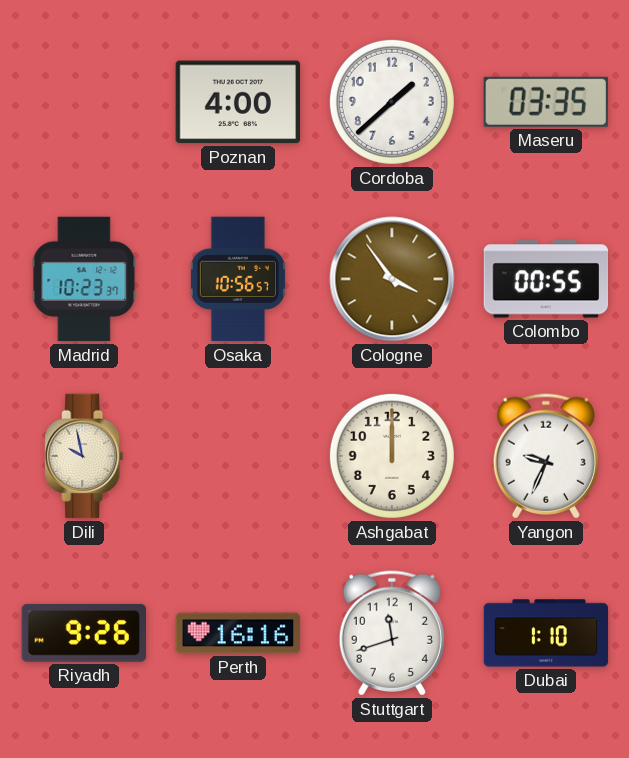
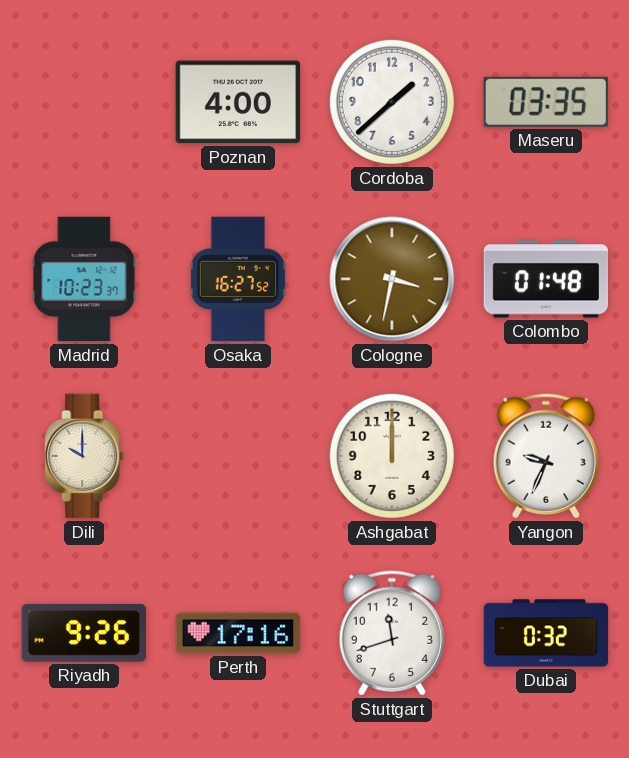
Osaka: 10:56 -> 16:27 (238, 279)
Cologne: 3:54 -> 3:32 (392, 279)
Colombo: 00:55 -> 01:48 (546, 279)
Dili: 9:58 -> 10:00 (84, 456)
Perth: 16:16 -> 17:16 (238, 633)
Dubai: 1:10 -> 0:32 (546, 633)
